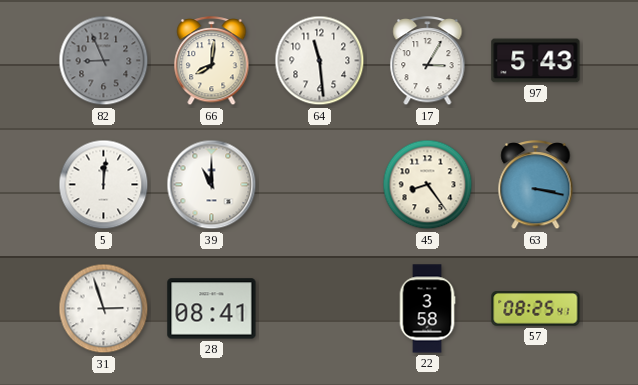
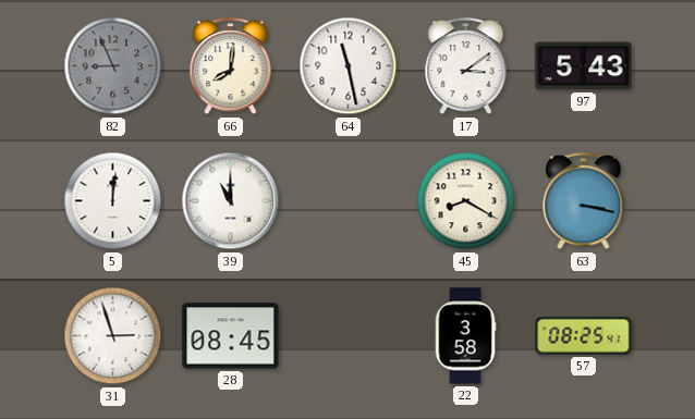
64: 11:29 -> 11:28 (349, 66)
17: 3:05 -> 3:09 (466, 66)
45: 8:24 -> 8:20 (466, 201)
28: 08:41 -> 08:45 (231, 336)
